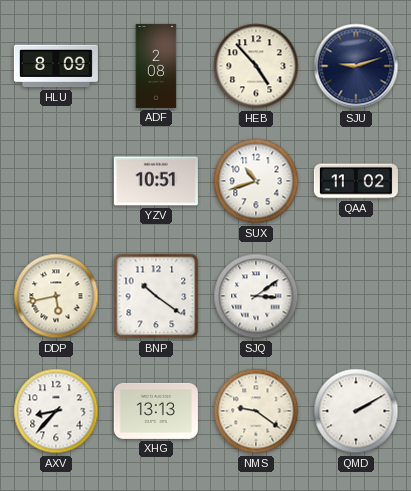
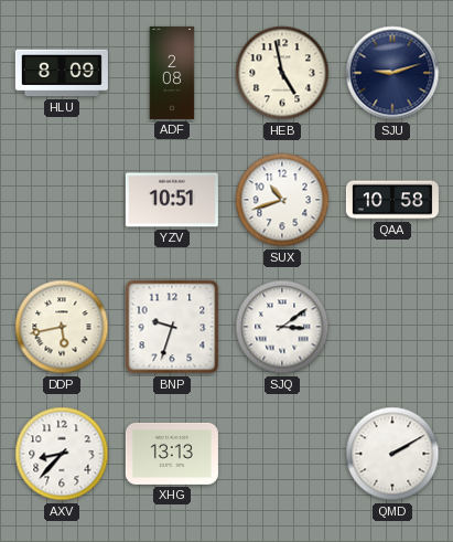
HEB: 4:53 -> 4:58 (282, 73)
QAA: 11:02 -> 10:58 (392, 200)
BNP: 10:21 -> 9:33 (172, 327)
NMS: 9:21 -> none (256, 411)
